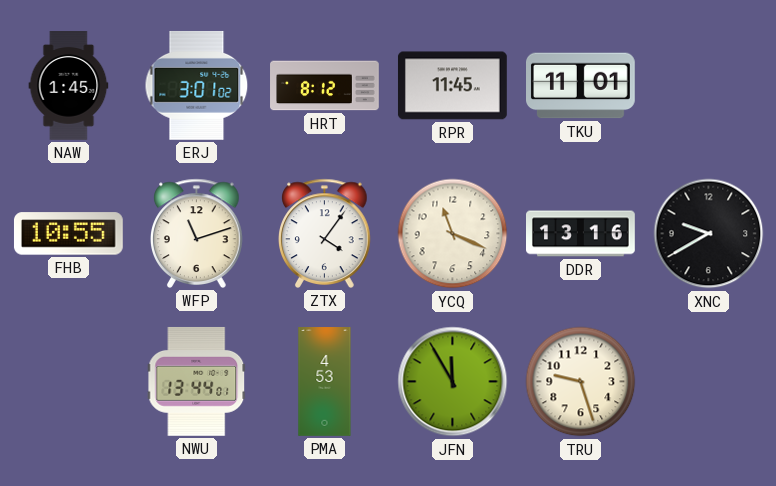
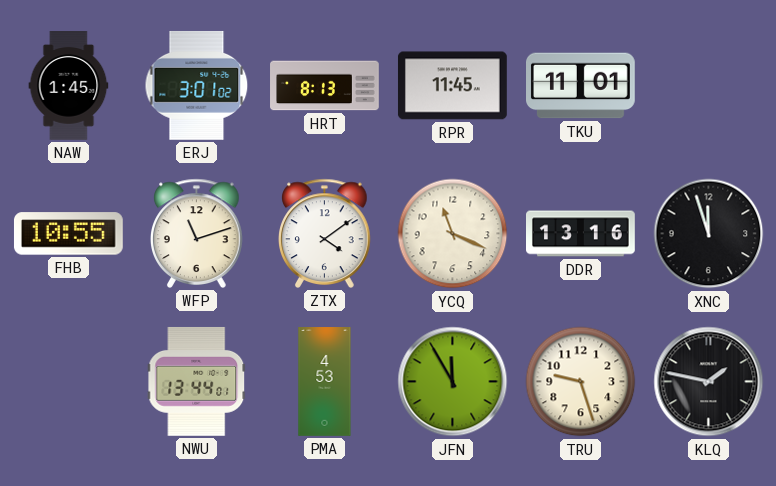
HRT: 8:12 -> 8:13 (325, 86)
ZTX: 4:06 -> 4:09 (325, 233)
XNC: 9:40 -> 11:57 (709, 234)
KLQ: none -> 1:47 (709, 382)
